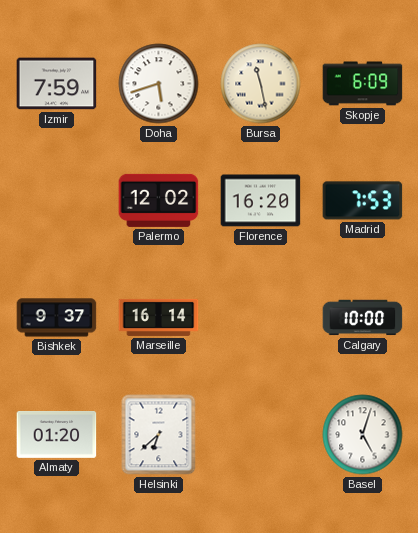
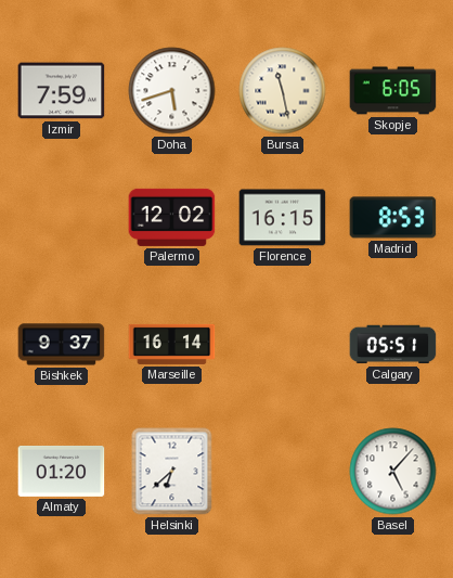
Skopje: 6:09 -> 6:05 (393, 91)
Florence: 16:20 -> 16:15 (283, 218)
Madrid: 7:53 -> 8:53 (393, 218)
Calgary: 10:00 -> 05:51 (393, 345)
Basel: 5:03 -> 5:07 (393, 472)
